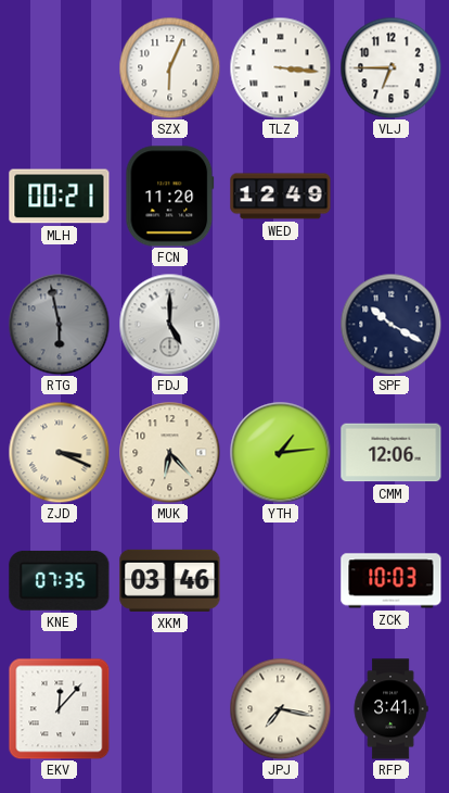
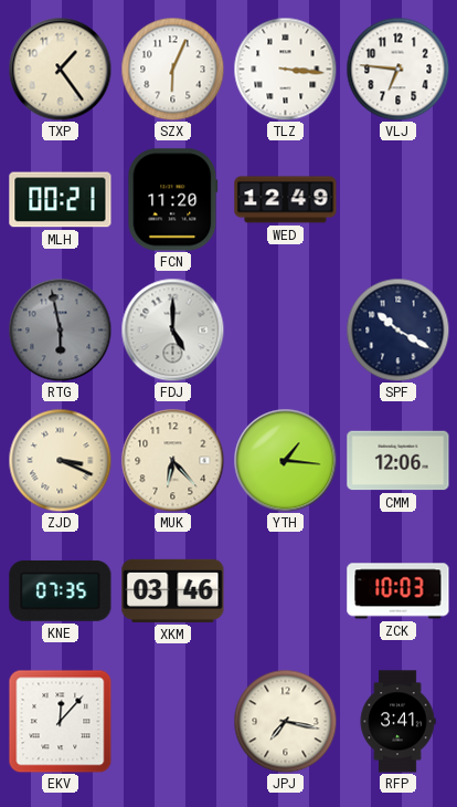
TXP: none -> 1:24 (60, 69)
VLJ: 6:45 -> 6:46 (397, 69)
YTH: 1:14 -> 1:16 (285, 460)
